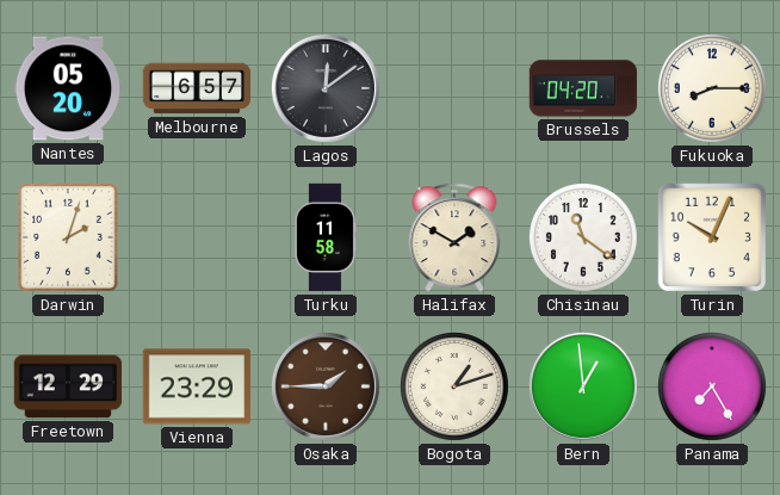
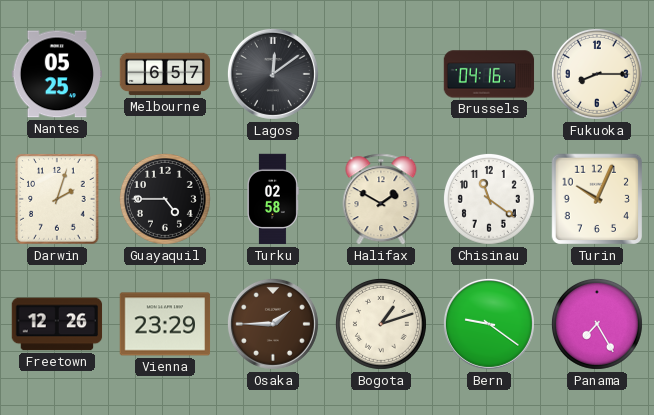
Nantes: 05:20 -> 05:25 (57, 74)
Brussels: 04:20 -> 04:16 (489, 74)
Guayaquil: none -> 4:45 (165, 199)
Turku: 11:58 -> 02:58 (273, 199)
Freetown: 12:29 -> 12:26 (57, 324)
Bern: 12:59 -> 9:21 (489, 324)
